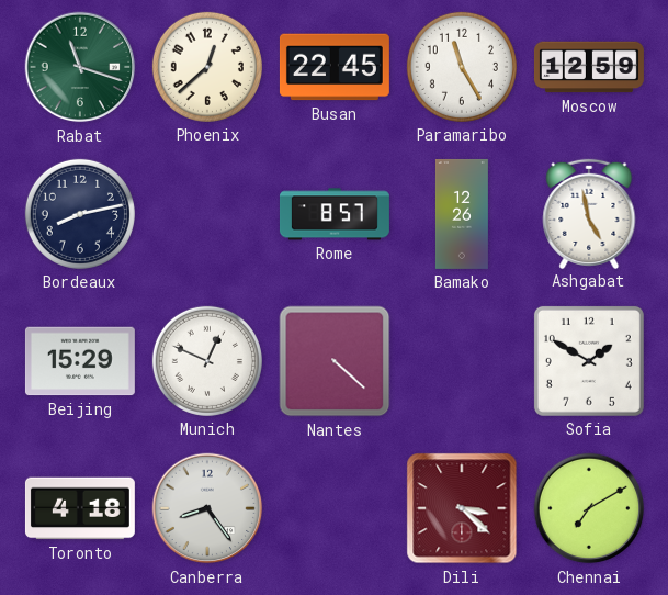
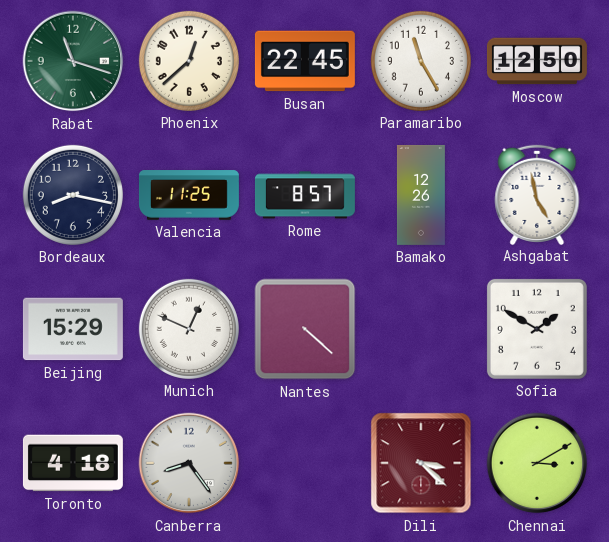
Moscow: 12:59 -> 12:50 (537, 61)
Bordeaux: 8:13 -> 8:17 (73, 195)
Valencia: none -> 11:25 (189, 195)
Chennai: 7:10 -> 3:10 (537, 463)
